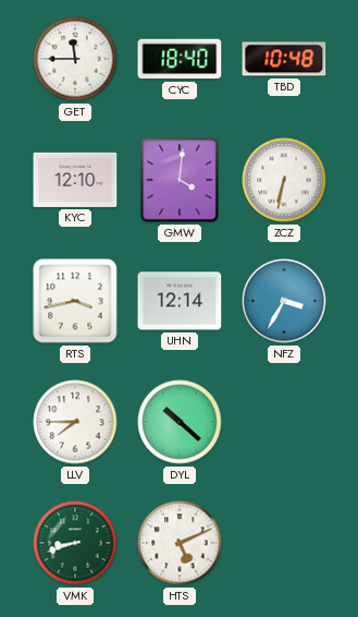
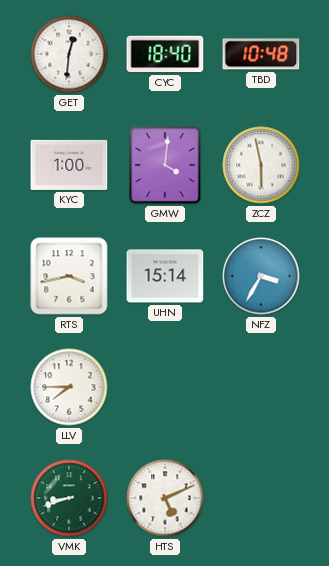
GET: 11:45 -> 12:31 (69, 54)
KYC: 12:10 -> 1:00 (69, 165)
ZCZ: 6:32 -> 5:58 (261, 165)
UHN: 12:14 -> 15:14 (165, 276)
DYL: 10:22 -> none (180, 422)
